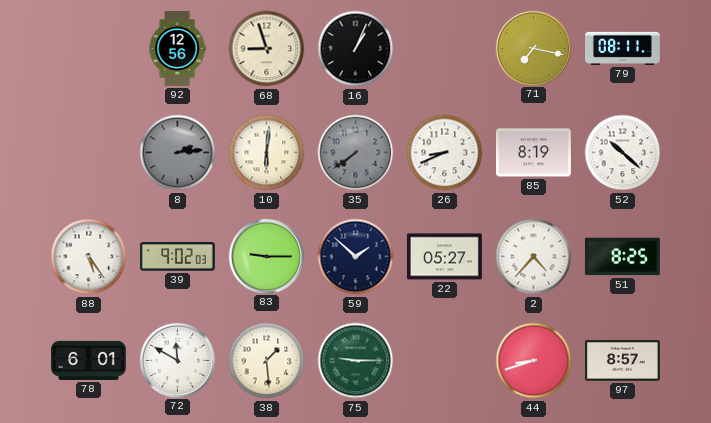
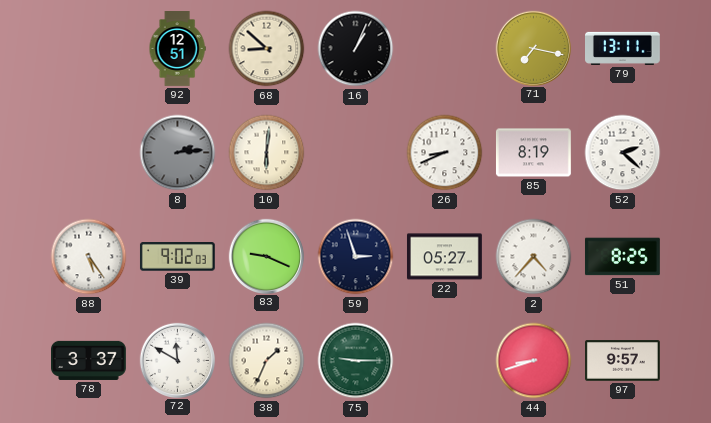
92: 12:56 -> 12:51 (177, 49)
68: 8:57 -> 8:52 (267, 49)
79: 08:11 -> 13:11 (623, 48)
35: 7:39 -> none (356, 153)
52: 10:22 -> 2:22 (623, 153)
83: 9:15 -> 9:19 (266, 256)
59: 1:52 -> 2:57 (356, 257)
78: 6:01 -> 3:37 (89, 360)
38: 1:29 -> 1:34 (267, 361)
97: 8:57 -> 9:57 (623, 361)
